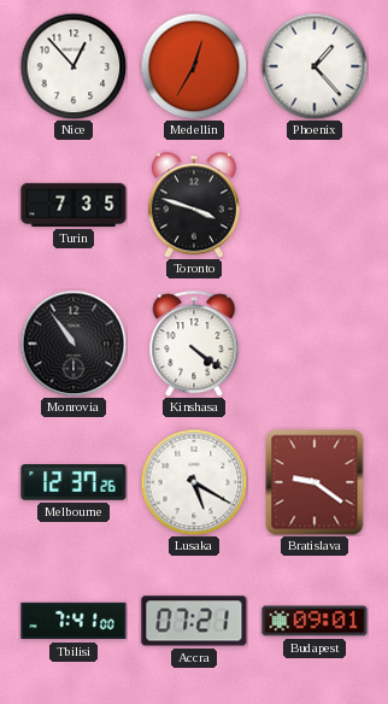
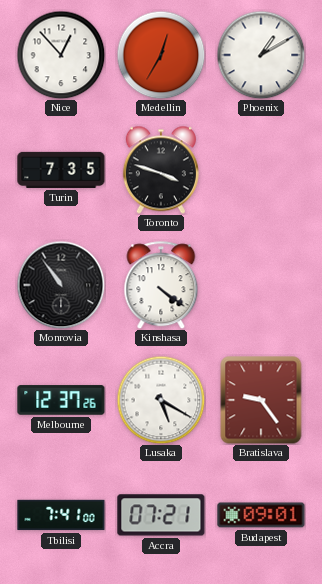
Phoenix: 1:23 -> 1:10 (261, 55)
Bratislava: 9:21 -> 9:24 (261, 400)
